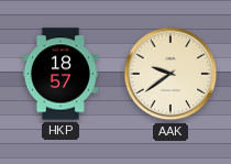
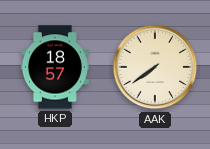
AAK: 9:39 -> 7:39 (155, 67)
